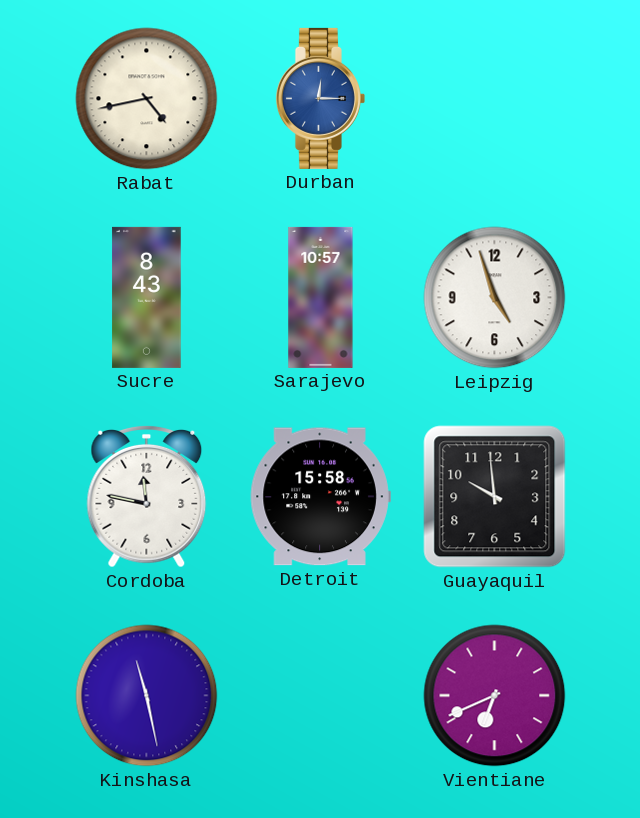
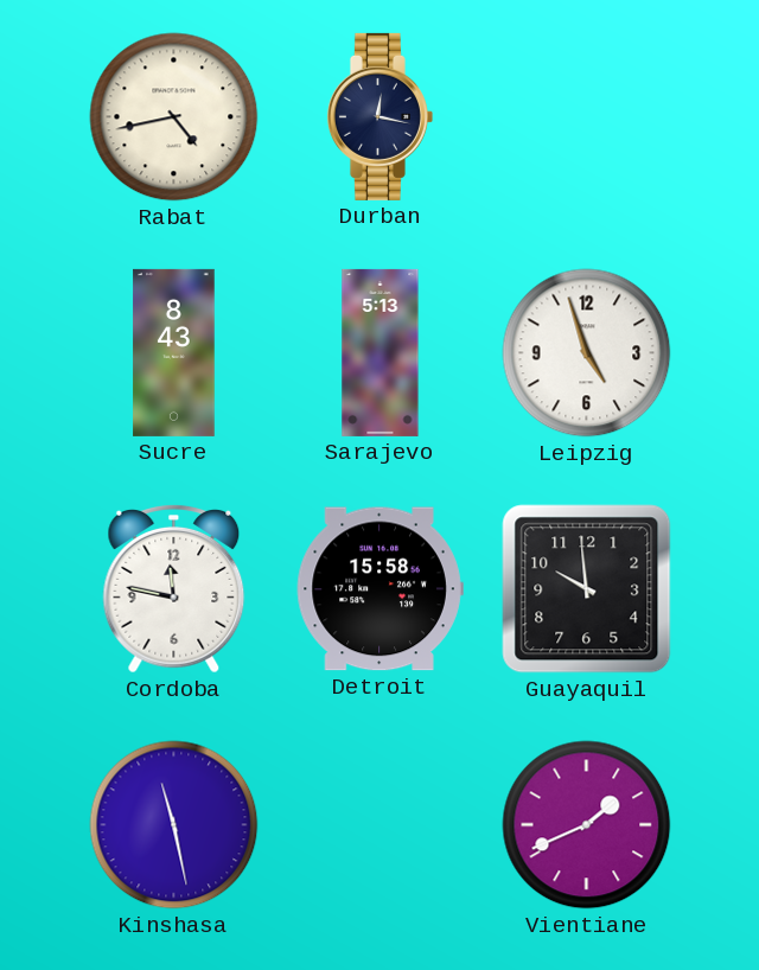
Durban: 12:15 -> 12:17 (379, 116)
Durban dial: blue -> navy (379, 116)
Sarajevo: 10:57 -> 5:13 (381, 352)
Vientiane: 6:41 -> 1:41 (587, 825)
